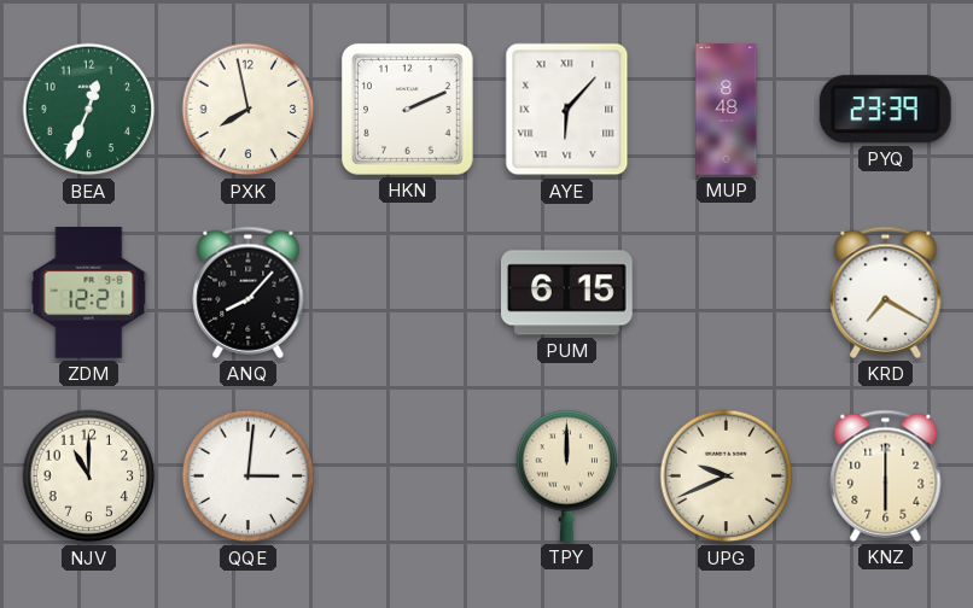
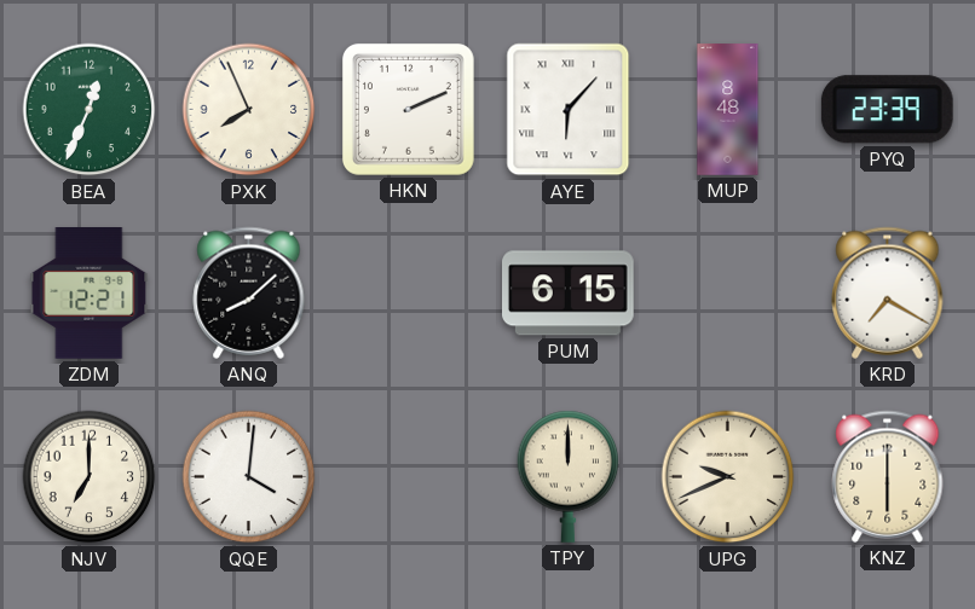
PXK: 7:58 -> 7:56 (249, 110)
ANQ: 8:07 -> 8:08 (249, 292)
NJV: 11:00 -> 7:00 (90, 477)
QQE: 3:01 -> 4:01 (249, 477)
